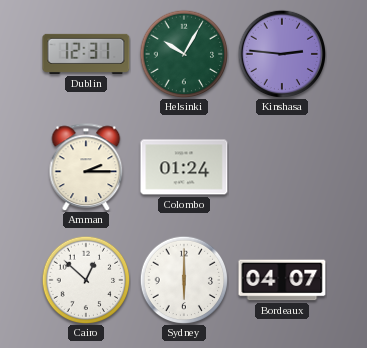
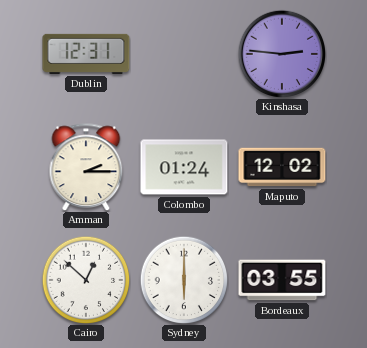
Helsinki: 10:05 -> none (184, 54)
Maputo: none -> 12:02 (282, 167)
Bordeaux: 04:07 -> 03:55 (282, 280)
